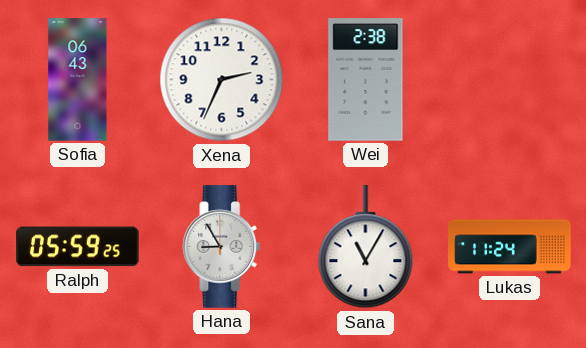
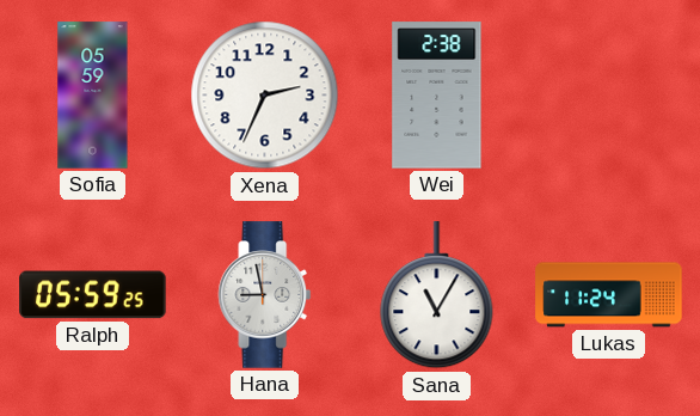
Sofia: 06:43 -> 05:59 (93, 96)
Hana: 8:55 -> 8:58 (265, 295)
